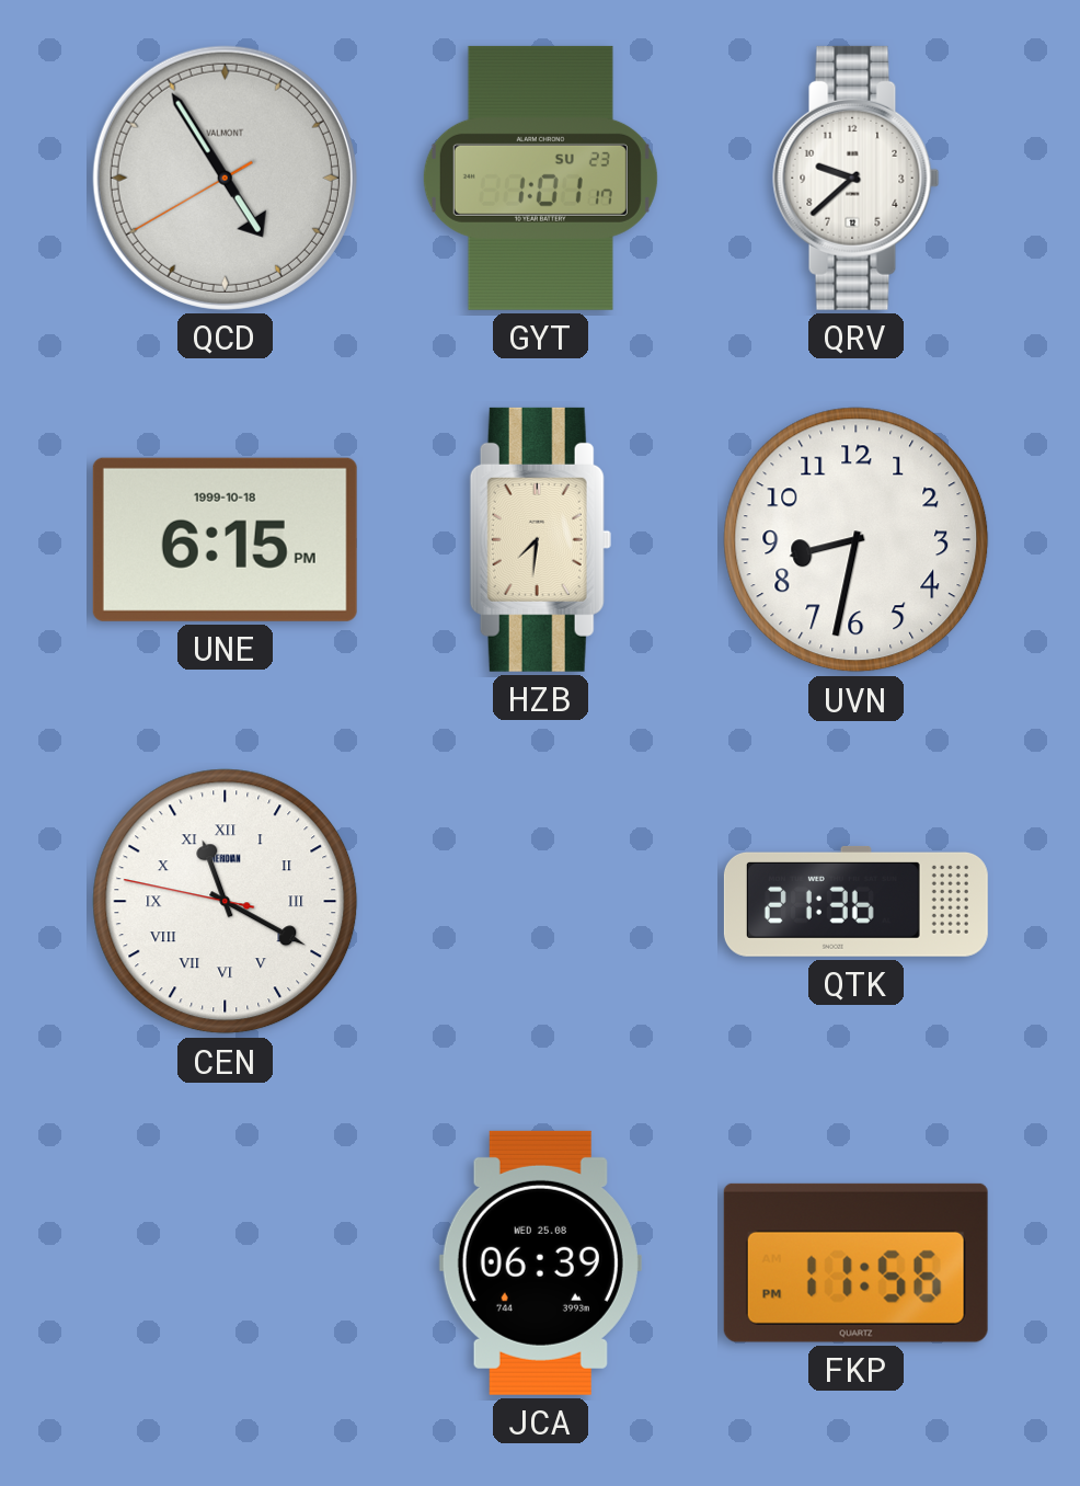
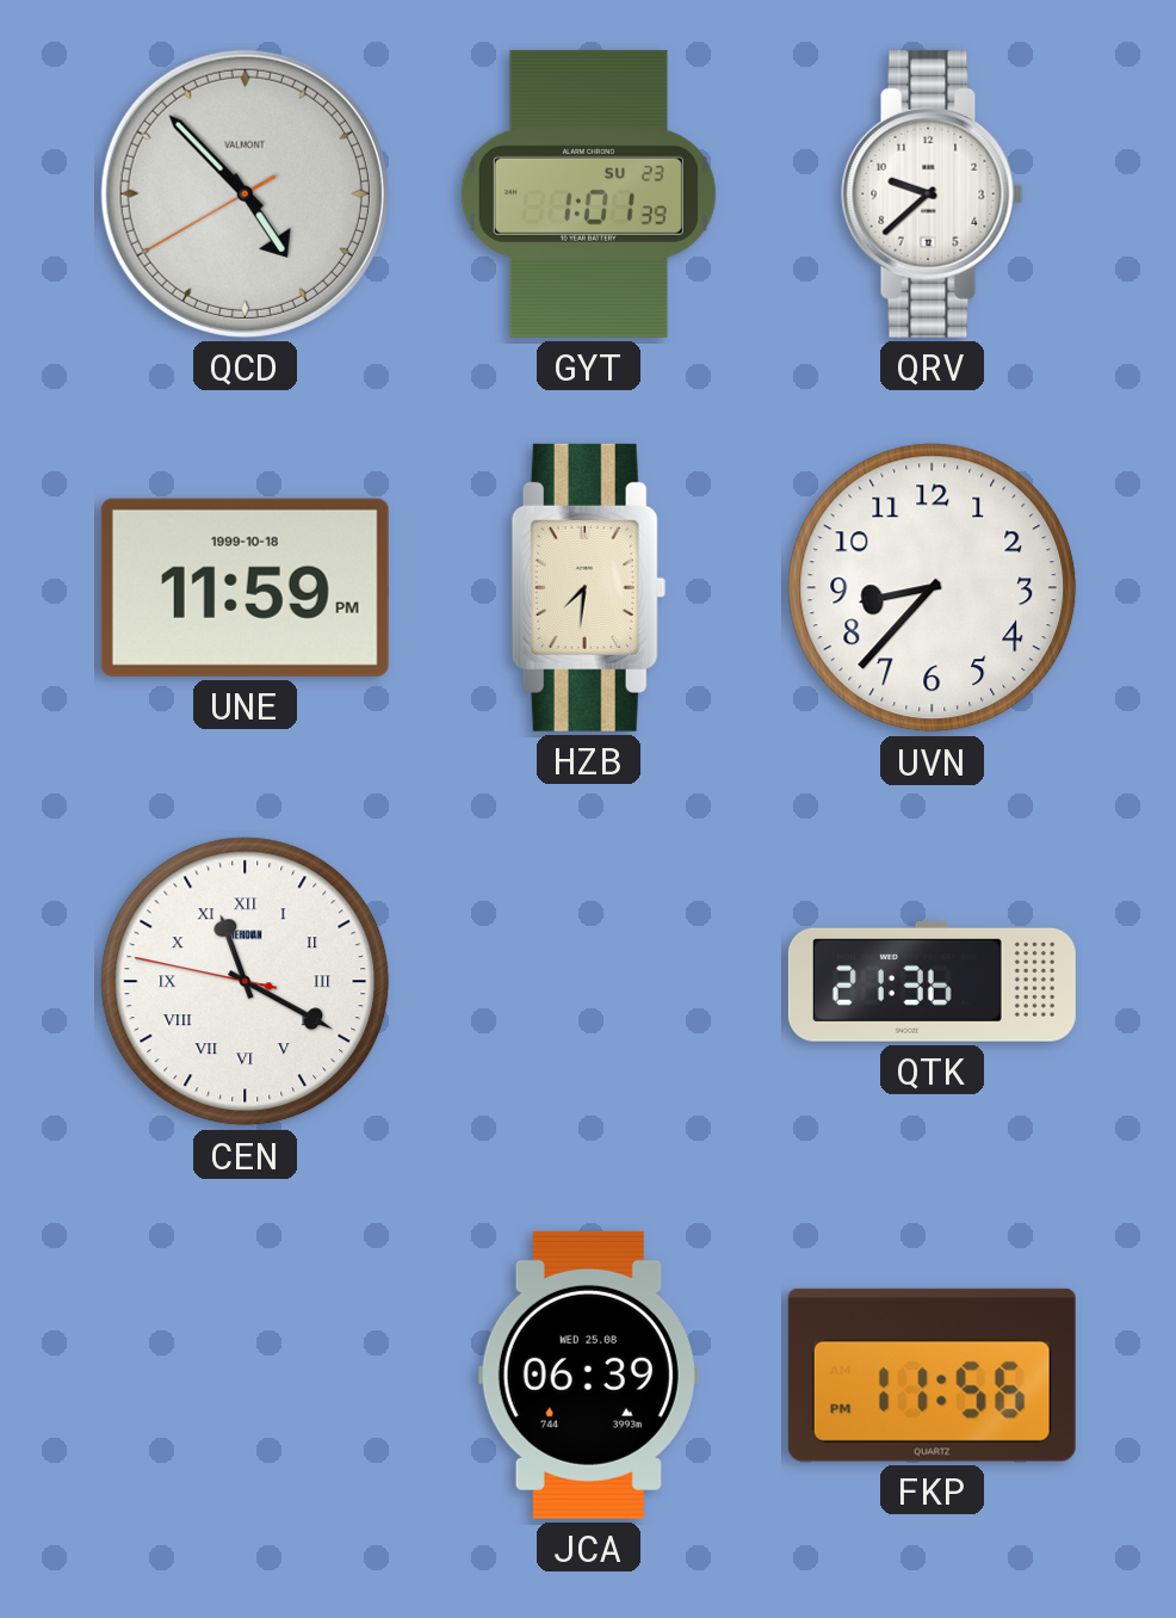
QCD: 4:54 -> 4:52 (245, 193)
GYT: 1:01:17 -> 1:01:39 (588, 193)
UNE: 6:15 -> 11:59 (245, 587)
UVN: 8:32 -> 8:37 (933, 588)
